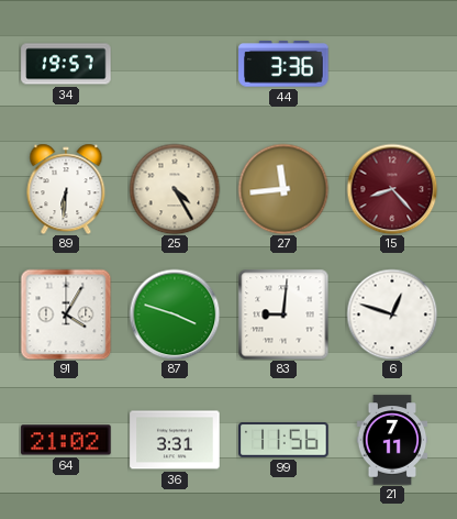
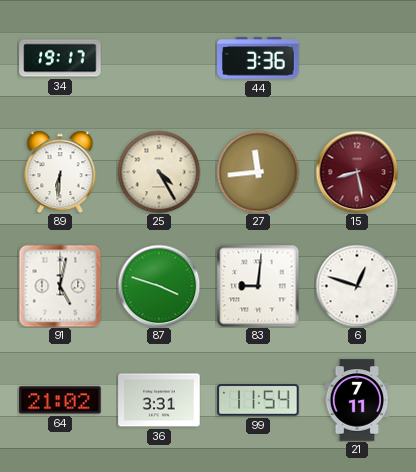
34: 19:57 -> 19:17 (60, 58)
15: 8:23 -> 8:28 (357, 172)
91: 4:05 -> 5:02 (60, 286)
99: 11:56 -> 11:54 (258, 401)
